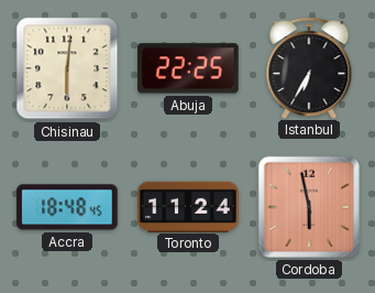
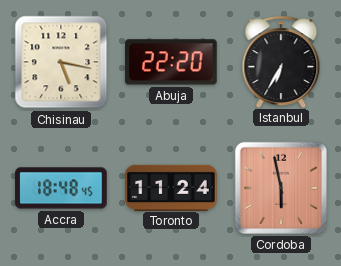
Chisinau: 6:01 -> 5:17 (61, 62)
Abuja: 22:25 -> 22:20 (171, 62)
